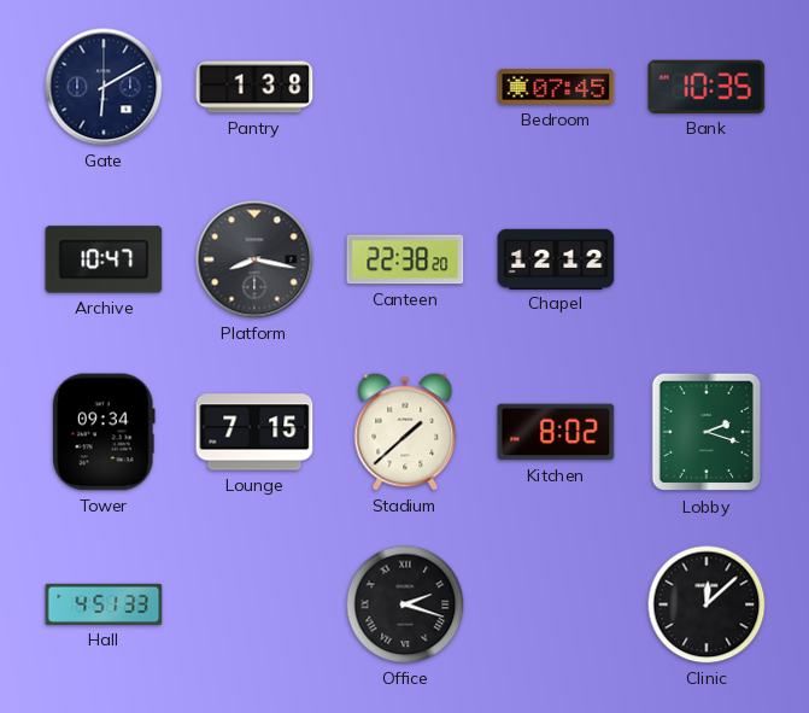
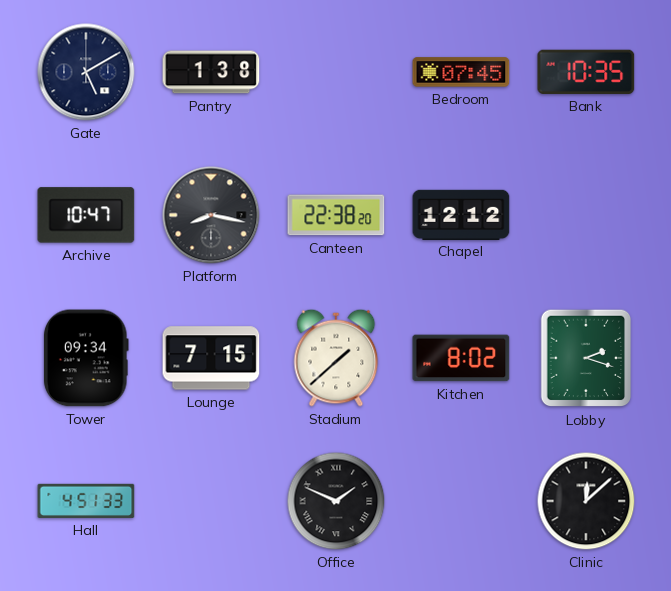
Gate: 6:10 -> 5:10 (86, 72)
Office: 2:18 -> 1:49 (336, 501)
